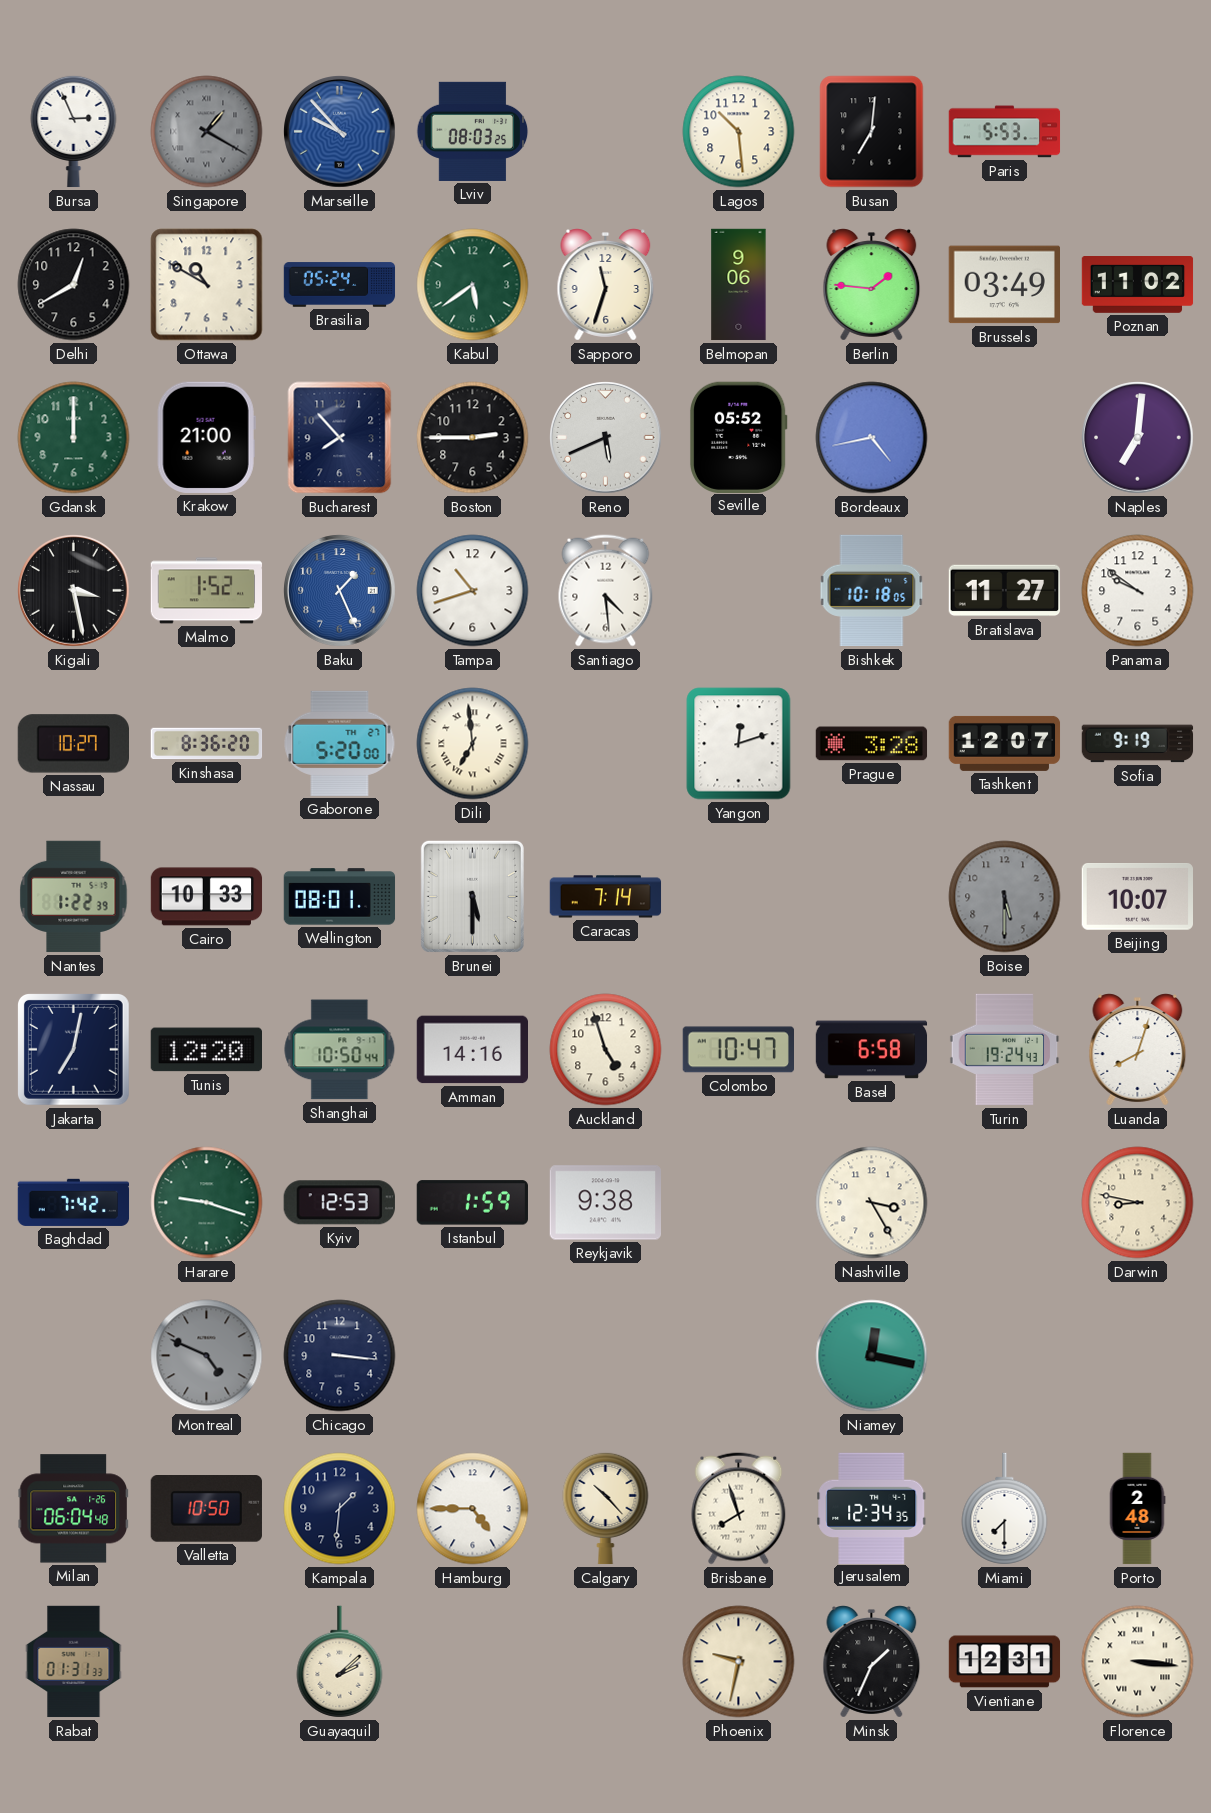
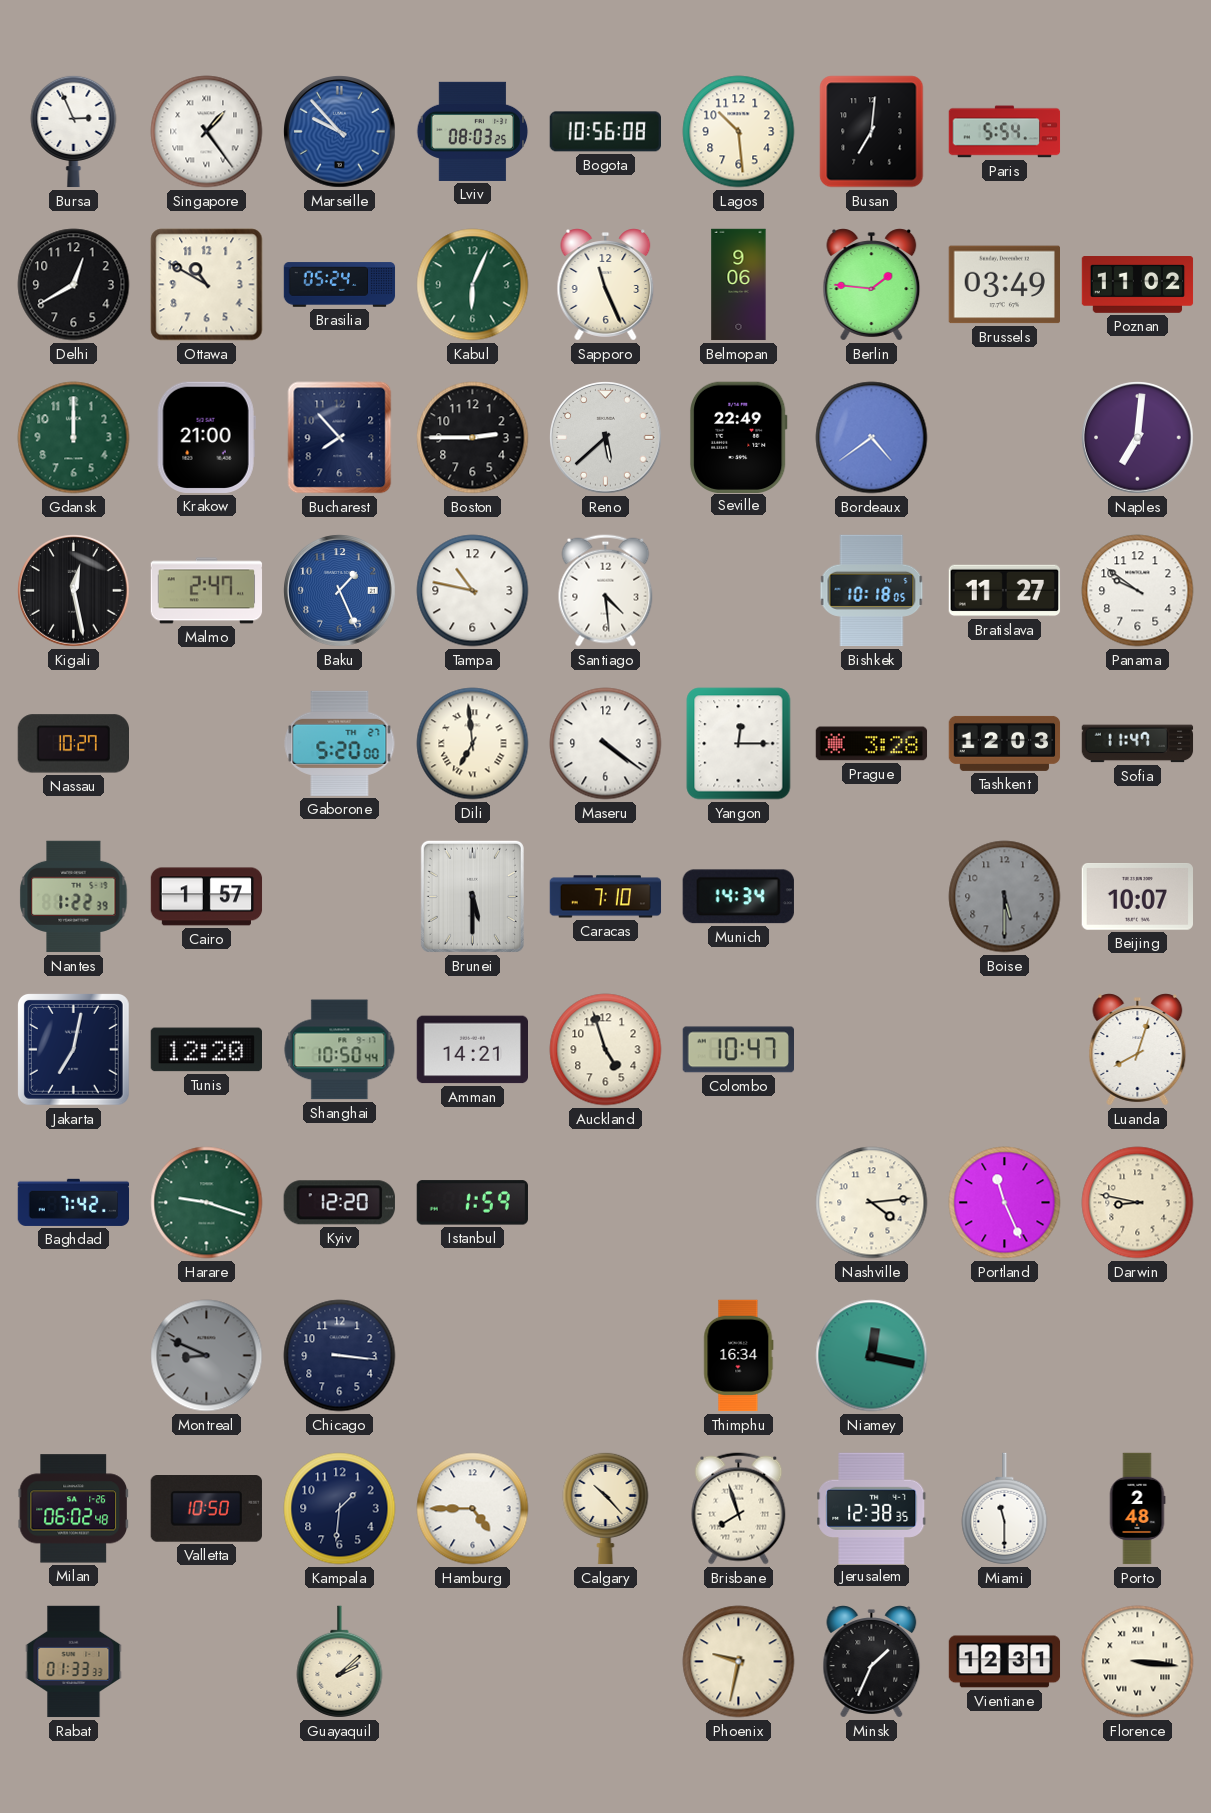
Singapore: 1:20 -> 1:24 (207, 132)
Singapore dial: grey -> white (207, 132)
Bogota: none -> 10:56 (605, 132)
Paris: 5:53 -> 5:54 (1005, 132)
Kabul: 5:39 -> 6:04 (473, 285)
Sapporo: 11:33 -> 11:26 (606, 285)
Reno: 5:41 -> 5:38 (606, 438)
Seville: 05:52 -> 22:49 (738, 437)
Bordeaux: 4:43 -> 4:39 (872, 438)
Kigali: 3:28 -> 12:28 (74, 591)
Malmo: 1:52 -> 2:47 (207, 591)
Tampa: 10:42 -> 10:47 (473, 591)
Kinshasa: 8:36 -> none (207, 744)
Maseru: none -> 4:21 (606, 744)
Yangon: 12:12 -> 12:15 (739, 744)
Tashkent: 12:07 -> 12:03 (1005, 743)
Sofia: 9:19 -> 11:47 (1138, 744)
Cairo: 10:33 -> 1:57 (207, 897)
Wellington: 08:01 -> none (340, 897)
Caracas: 7:14 -> 7:10 (606, 897)
Munich: none -> 14:34 (738, 897)
Amman: 14:16 -> 14:21 (472, 1050)
Basel: 6:58 -> none (872, 1050)
Turin: 19:24 -> none (1005, 1050)
Kyiv: 12:53 -> 12:20 (339, 1203)
Reykjavik: 9:38 -> none (605, 1203)
Nashville: 3:25 -> 4:14 (872, 1203)
Portland: none -> 11:26 (1005, 1203)
Montreal: 4:49 -> 8:49 (207, 1356)
Thimphu: none -> 16:34 (739, 1356)
Milan: 06:04 -> 06:02 (73, 1509)
Jerusalem: 12:34 -> 12:38 (872, 1508)
Miami: 7:30 -> 11:30 (1005, 1509)
Rabat: 01:31 -> 01:33 (74, 1662)
